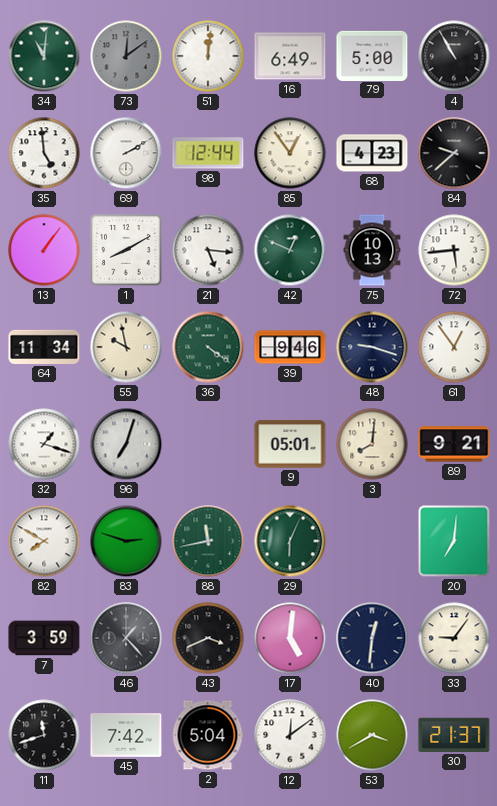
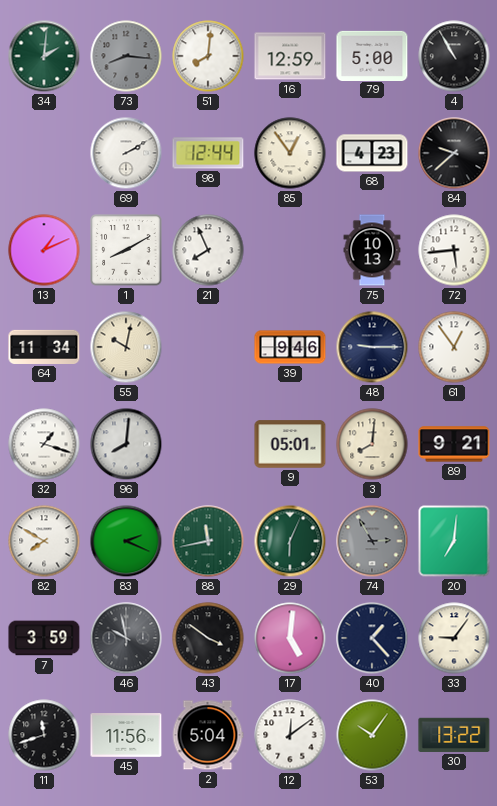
34: 11:01 -> 2:01 (44, 56)
73: 12:09 -> 8:16 (126, 56)
51: 12:01 -> 8:01 (208, 56)
16: 6:49 -> 12:59 (290, 56)
35: 4:59 -> none (44, 153)
13: 1:06 -> 1:11 (44, 250)
21: 5:16 -> 7:56 (208, 250)
42: 12:49 -> none (290, 250)
55: 9:58 -> 10:02 (126, 347)
36: 4:21 -> none (208, 347)
48: 9:18 -> 9:15 (372, 347)
96: 7:03 -> 8:01 (126, 444)
83: 2:48 -> 2:19 (126, 541)
74: none -> 2:55 (372, 541)
46: 1:23 -> 9:58 (126, 638)
43: 3:41 -> 3:51 (208, 638)
40: 12:31 -> 1:23 (372, 638)
45: 7:42 -> 11:56 (126, 736)
53: 3:40 -> 10:06 (372, 735)
30: 21:37 -> 13:22 (454, 735)
